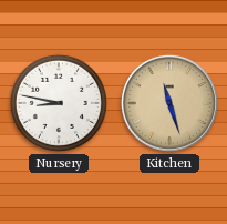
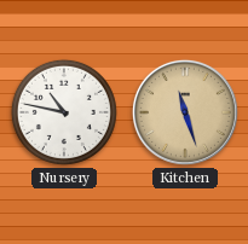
Nursery: 8:47 -> 10:47 (64, 112)
